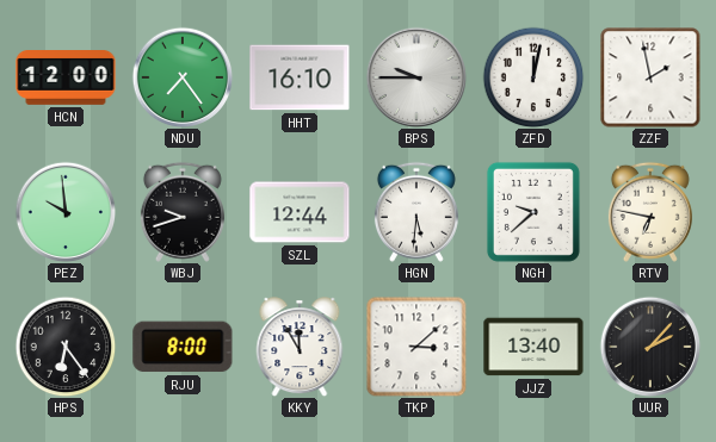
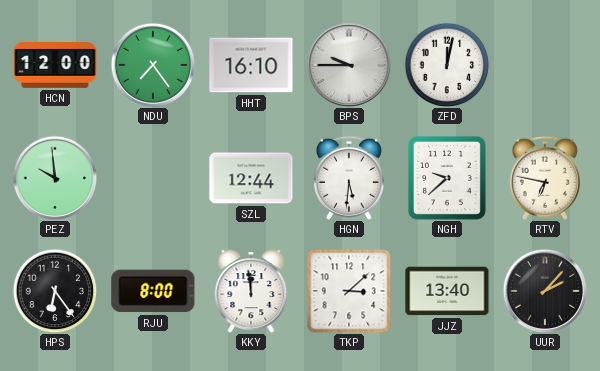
ZZF: 1:58 -> none (650, 77)
WBJ: 9:42 -> none (183, 212)
KKY: 11:55 -> 11:59 (251, 291)
